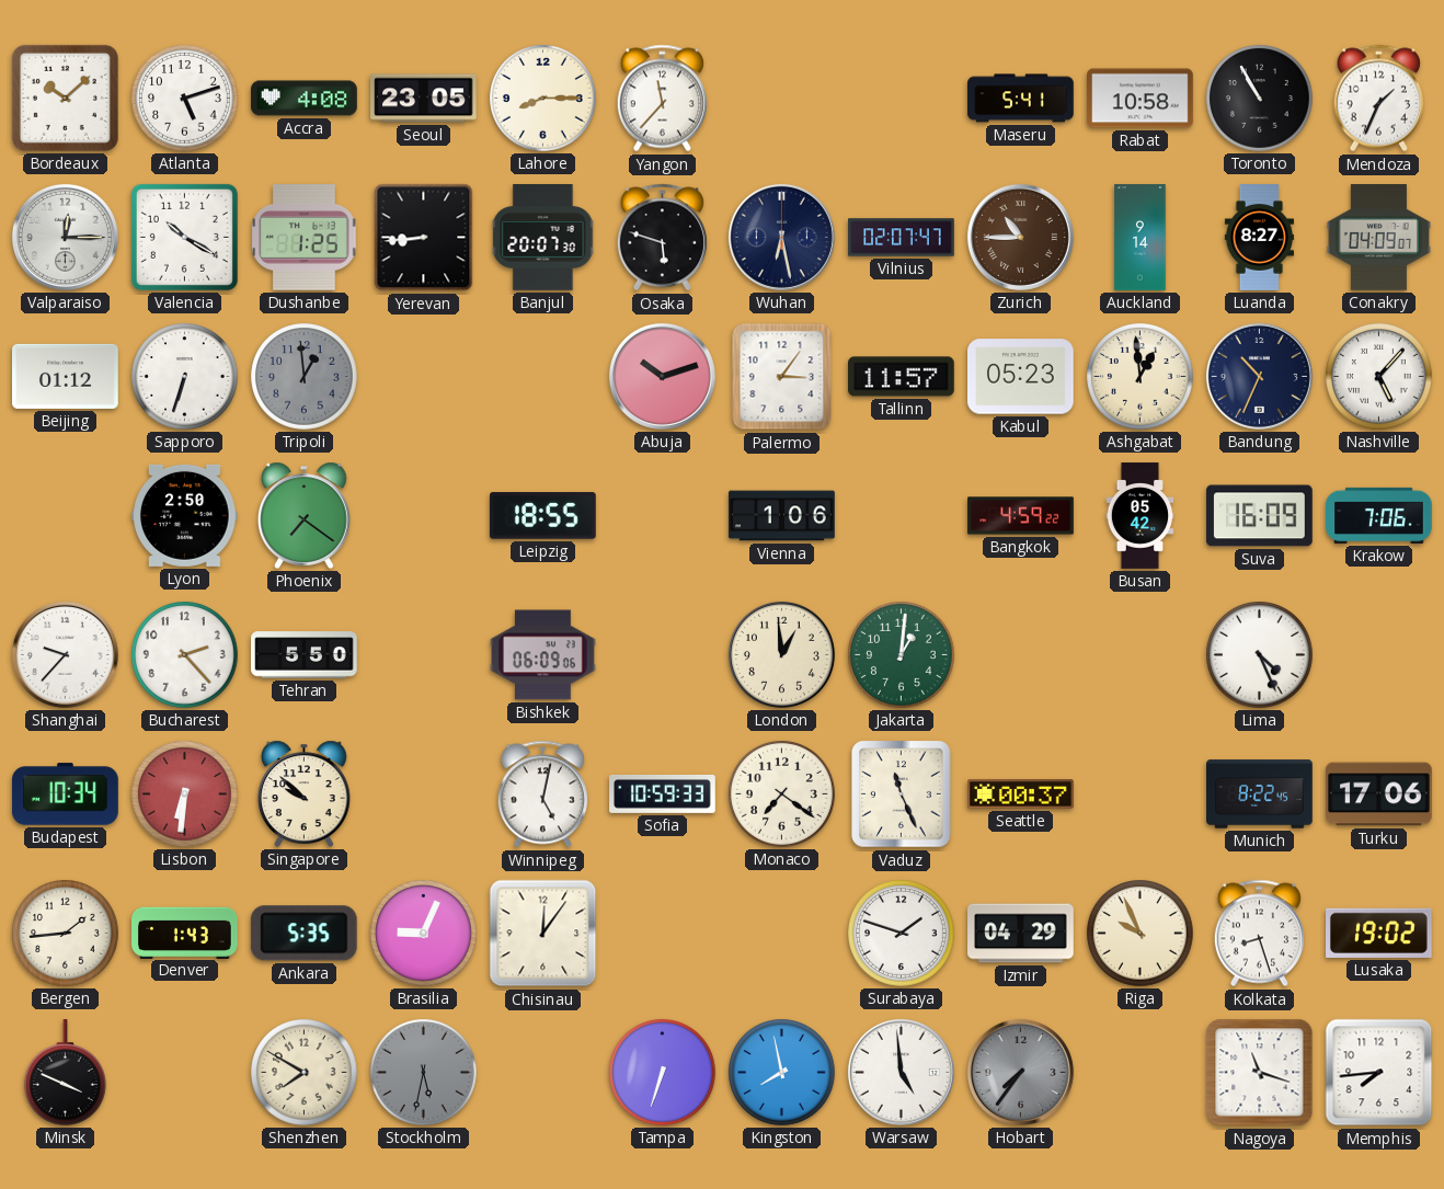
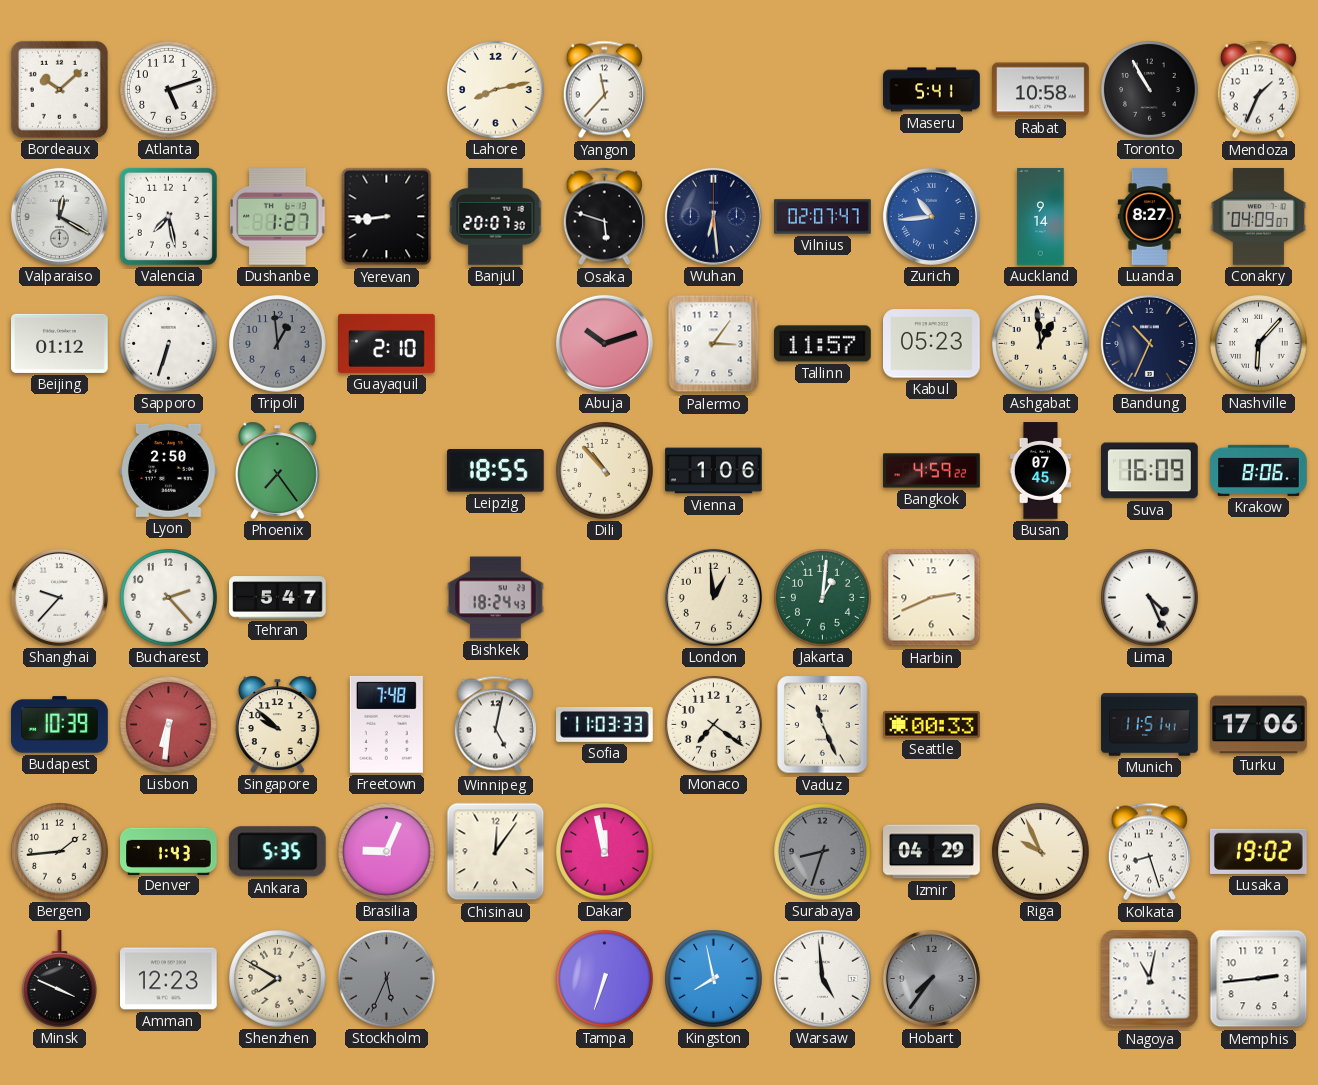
Accra: 4:08 -> none (305, 99)
Seoul: 23:05 -> none (424, 99)
Lahore: 8:15 -> 8:13 (496, 90)
Valparaiso: 12:15 -> 12:20 (59, 216)
Valencia: 10:20 -> 7:28 (168, 216)
Dushanbe: 1:25 -> 1:27 (278, 217)
Wuhan: 6:28 -> 6:29 (713, 216)
Zurich: 10:45 -> 10:44 (931, 216)
Zurich dial: brown -> blue (931, 216)
Guayaquil: none -> 2:10 (387, 343)
Nashville: 5:07 -> 6:07 (1259, 344)
Phoenix: 7:21 -> 7:24 (277, 470)
Dili: none -> 10:53 (605, 471)
Busan: 05:42 -> 07:45 (1041, 471)
Krakow: 7:06 -> 8:06 (1259, 470)
Tehran: 5:50 -> 5:47 (278, 598)
Bishkek: 06:09 -> 18:24 (496, 598)
Harbin: none -> 2:41 (932, 598)
Budapest: 10:34 -> 10:39 (60, 725)
Freetown: none -> 7:48 (386, 724)
Sofia: 10:59 -> 11:03 (605, 724)
Seattle: 00:37 -> 00:33 (932, 725)
Munich: 8:22 -> 11:51 (1150, 725)
Dakar: none -> 11:58 (605, 852)
Surabaya: 1:48 -> 8:33 (823, 852)
Surabaya dial: white -> grey (823, 852)
Amman: none -> 12:23 (169, 979)
Stockholm: 5:32 -> 5:34 (387, 979)
Nagoya: 11:18 -> 11:02 (1150, 979)
Memphis: 7:44 -> 2:44 (1259, 979)
